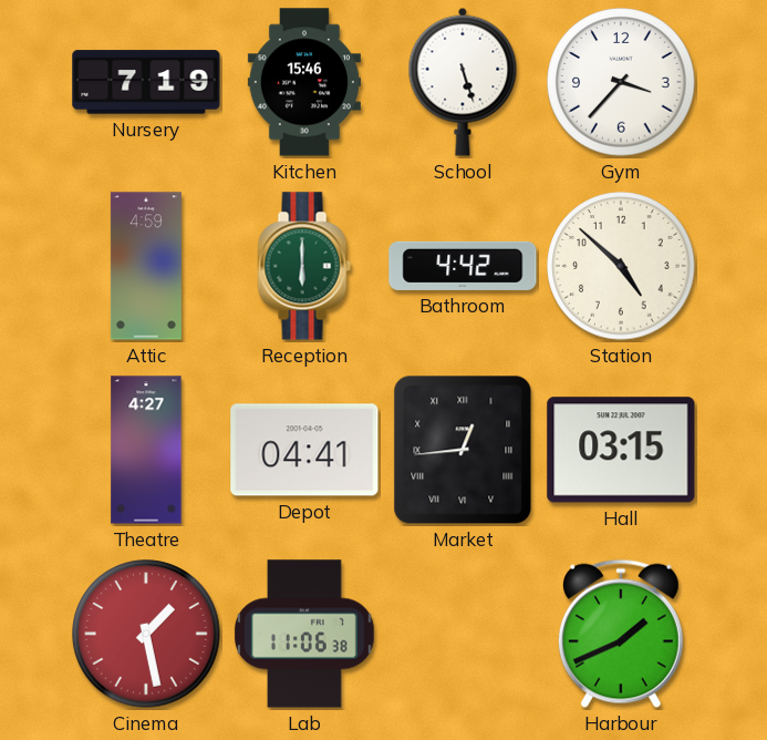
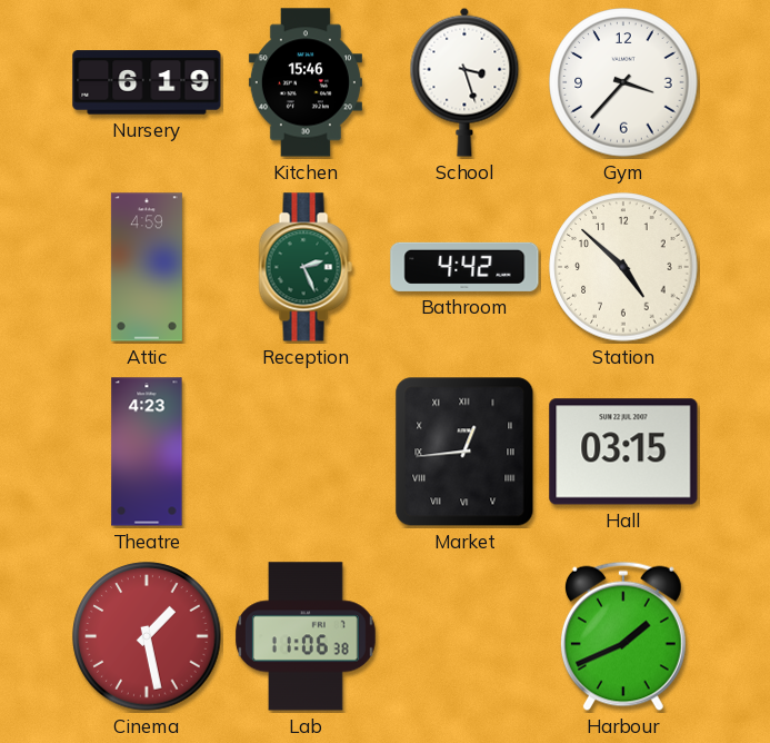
Nursery: 7:19 -> 6:19 (147, 82)
School: 5:27 -> 3:27 (464, 82)
Reception: 6:00 -> 2:26 (306, 267)
Theatre: 4:27 -> 4:23 (147, 452)
Depot: 04:41 -> none (304, 450)
